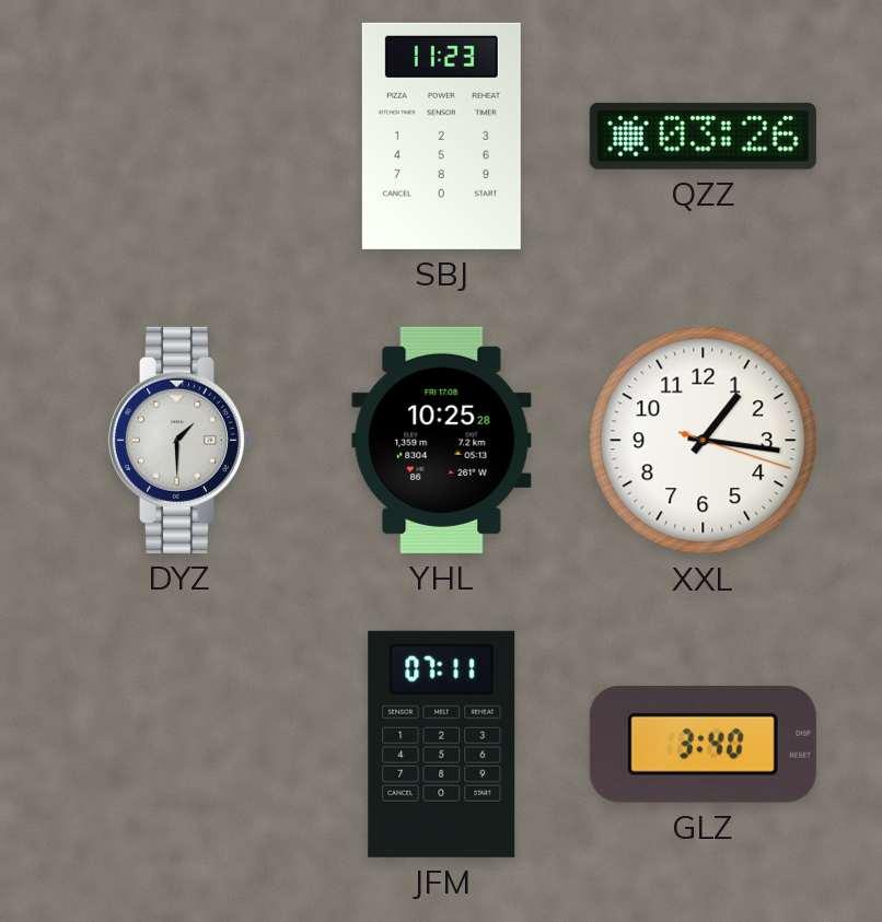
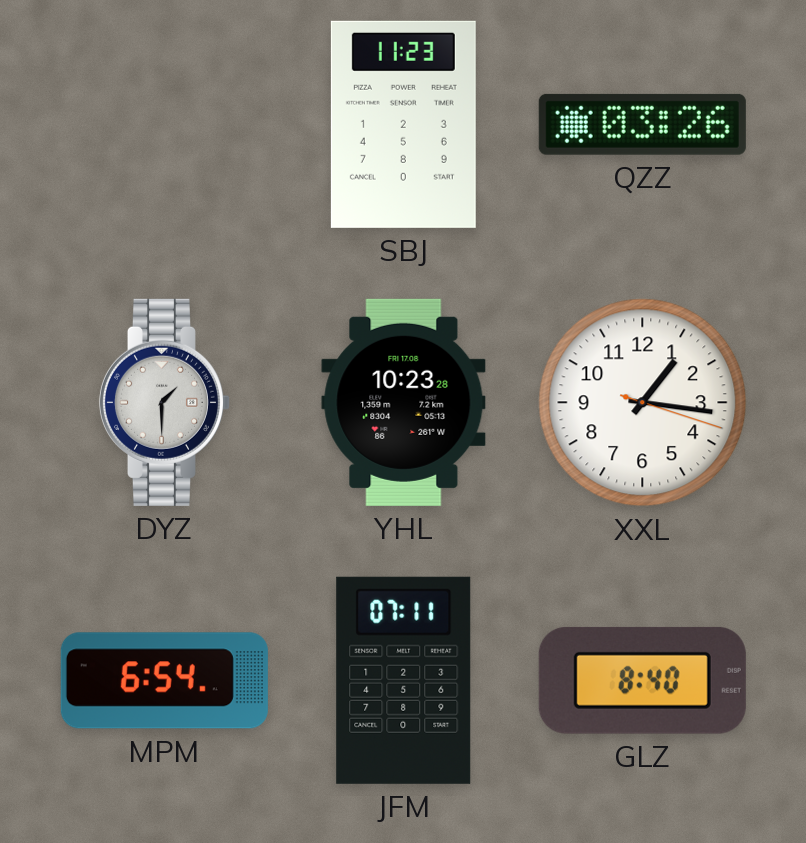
YHL: 10:25 -> 10:23 (404, 402)
MPM: none -> 6:54 (164, 681)
GLZ: 3:40 -> 8:40 (642, 680)
